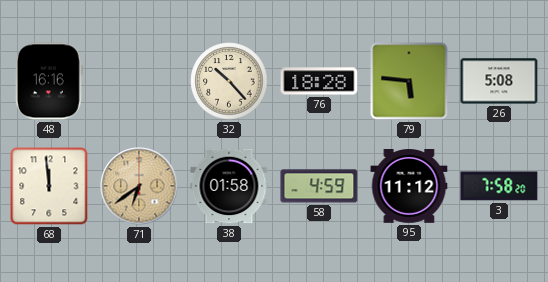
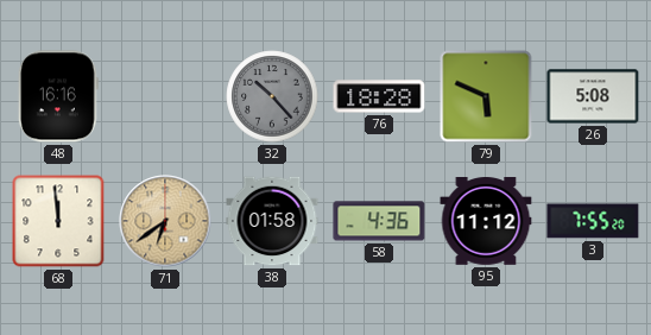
32 dial: cream -> grey (272, 96)
79: 5:46 -> 5:49 (486, 96)
58: 4:59 -> 4:36 (379, 221)
3: 7:58 -> 7:55 (593, 221)
